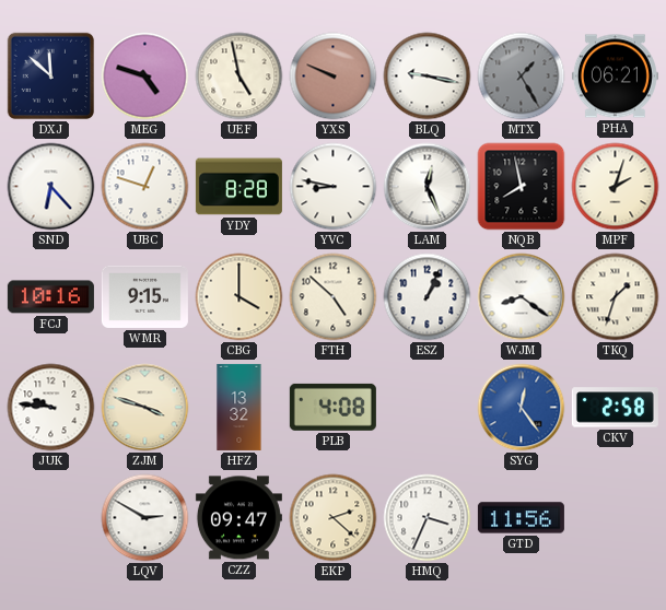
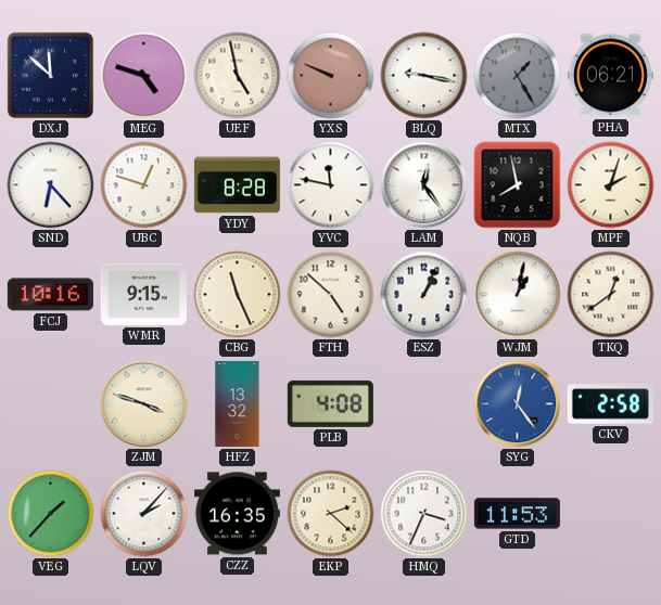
YVC: 8:47 -> 11:47 (331, 185)
LAM: 12:26 -> 12:24 (424, 185)
CBG: 4:00 -> 11:26 (238, 295)
WJM: 8:21 -> 1:02 (518, 295)
TKQ: 1:33 -> 12:39 (611, 295)
JUK: 9:46 -> none (51, 408)
VEG: none -> 1:37 (51, 514)
LQV: 2:50 -> 2:07 (144, 514)
CZZ: 09:47 -> 16:35 (237, 514)
GTD: 11:56 -> 11:53 (517, 514)
